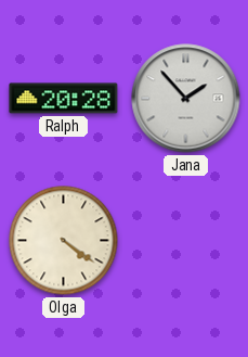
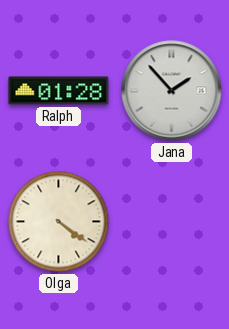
Ralph: 20:28 -> 01:28 (59, 91)
